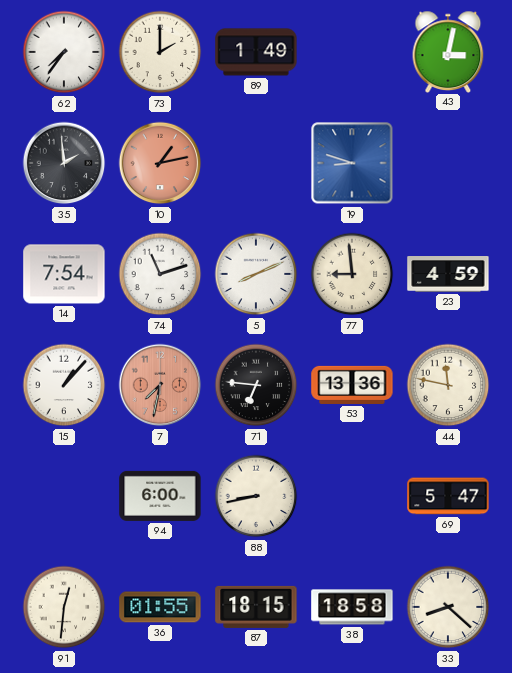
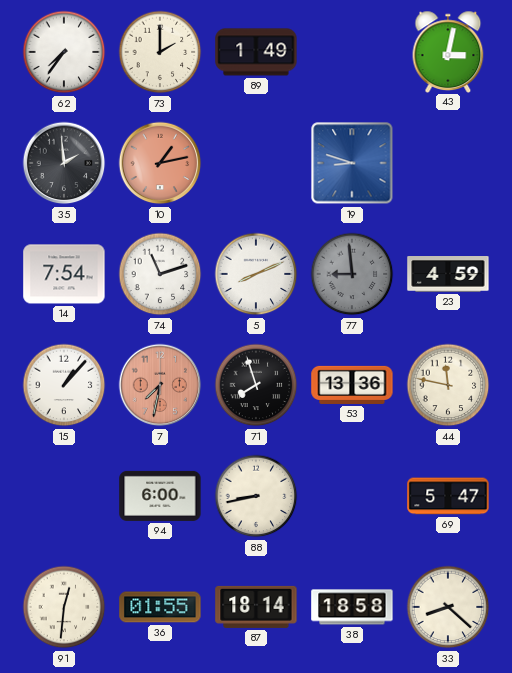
77 dial: cream -> grey (352, 274)
71: 6:46 -> 7:57 (256, 385)
87: 18:15 -> 18:14 (256, 607)
